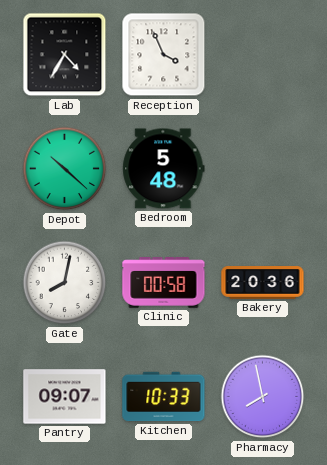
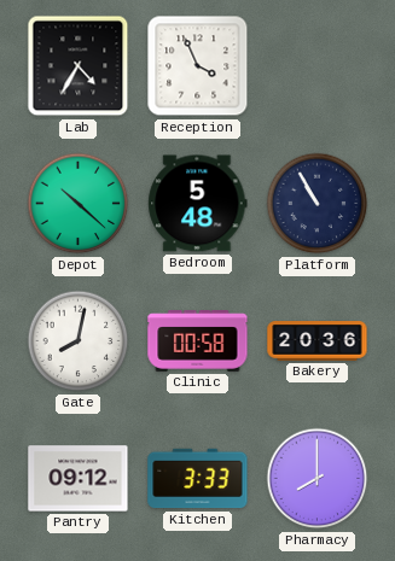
Platform: none -> 10:55 (318, 204)
Pantry: 09:07 -> 09:12 (79, 479)
Kitchen: 10:33 -> 3:33 (198, 479)
Pharmacy: 7:58 -> 8:00 (318, 479)
